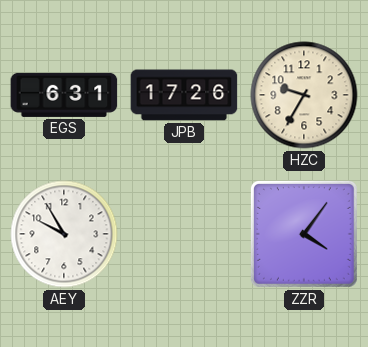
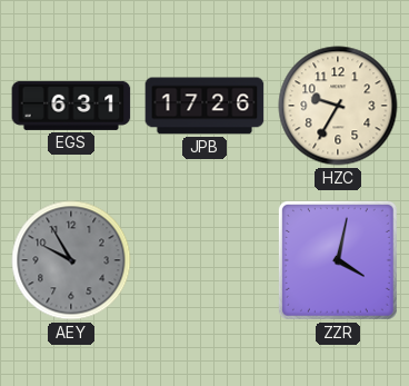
AEY dial: white -> grey (71, 260)
ZZR: 4:06 -> 4:02 (338, 260)
